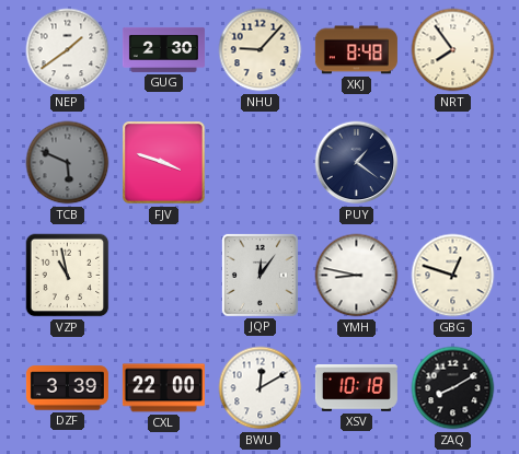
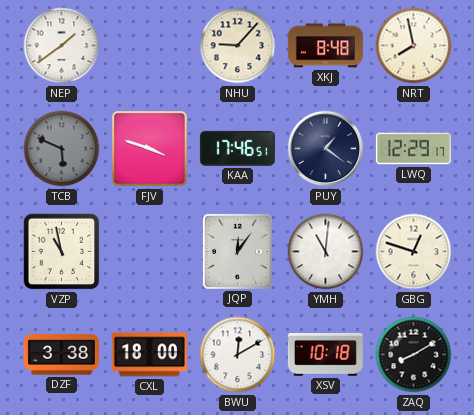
GUG: 2:30 -> none (163, 49)
NRT: 7:54 -> 7:58 (414, 46)
KAA: none -> 17:46 (237, 148)
LWQ: none -> 12:29 (413, 149)
YMH: 8:47 -> 11:01 (326, 252)
DZF: 3:39 -> 3:38 (61, 355)
CXL: 22:00 -> 18:00 (149, 355)
